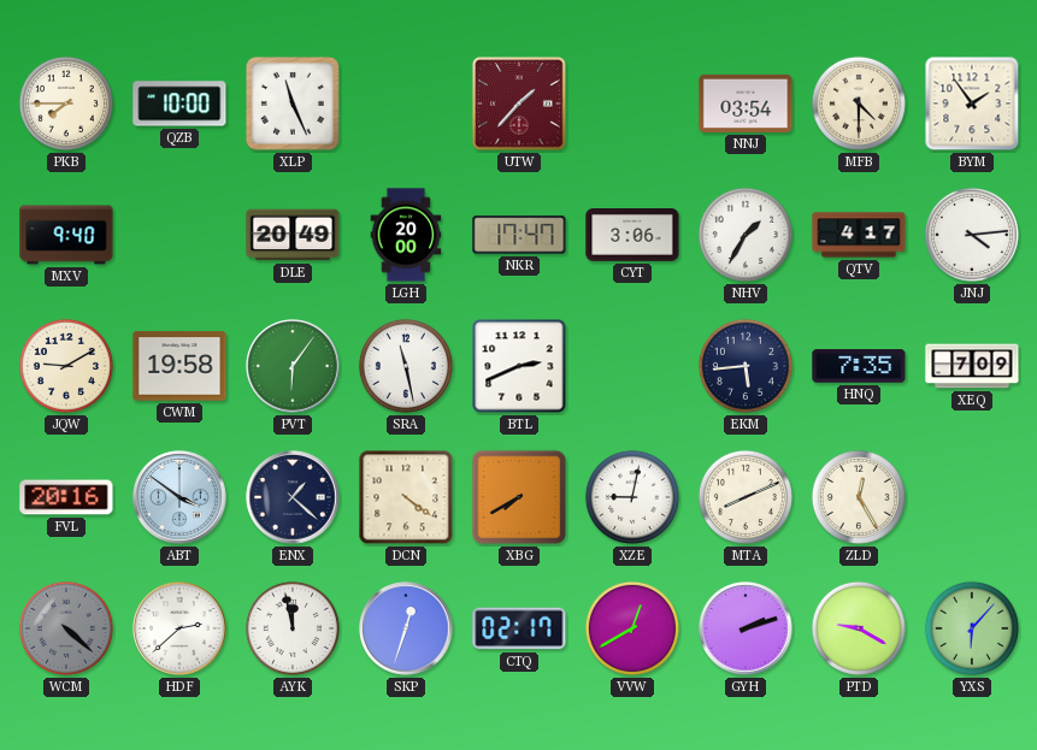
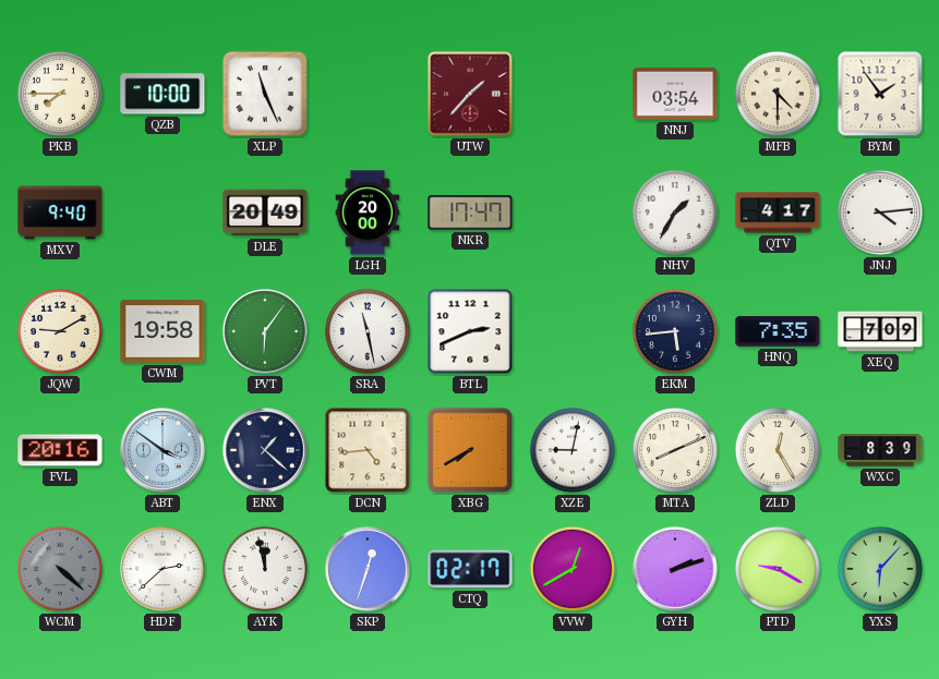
CYT: 3:06 -> none (632, 235)
DCN: 4:21 -> 4:44 (368, 450)
WXC: none -> 8:39 (880, 450)
